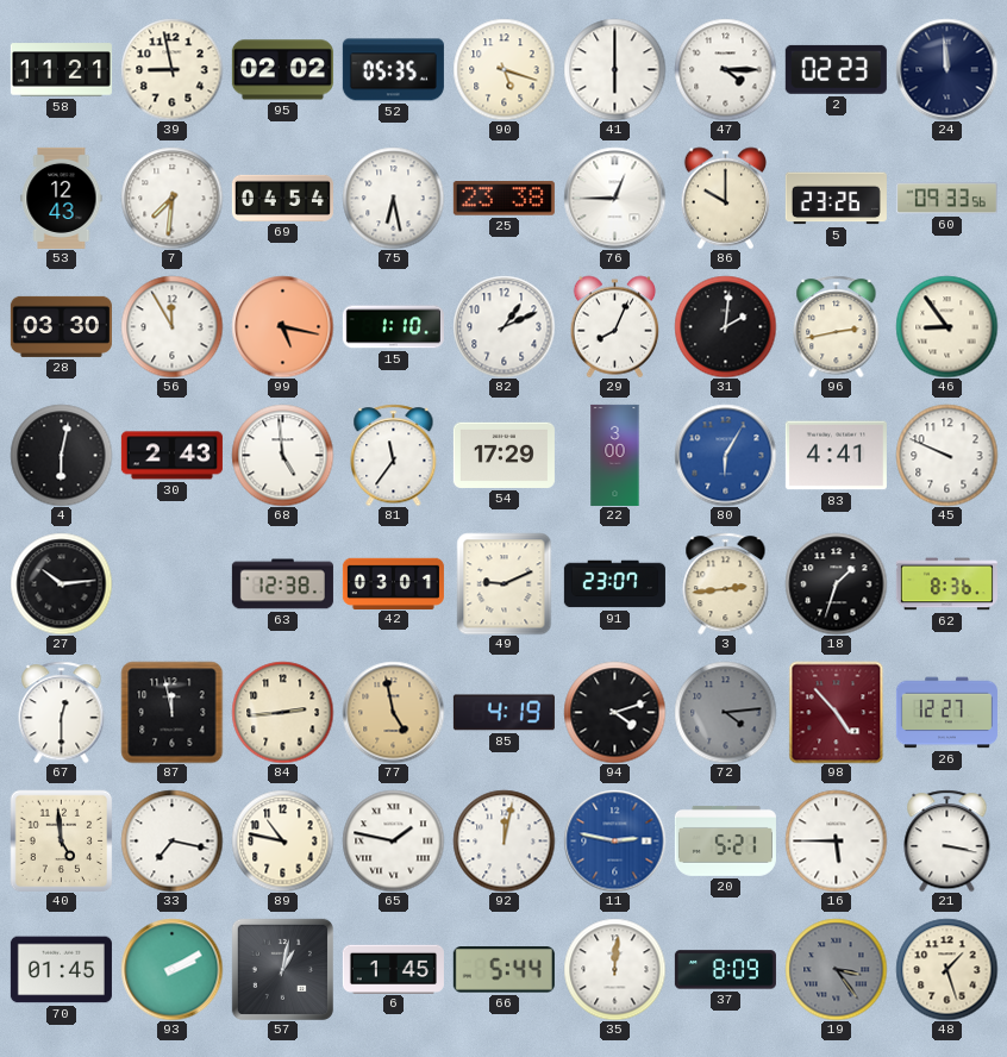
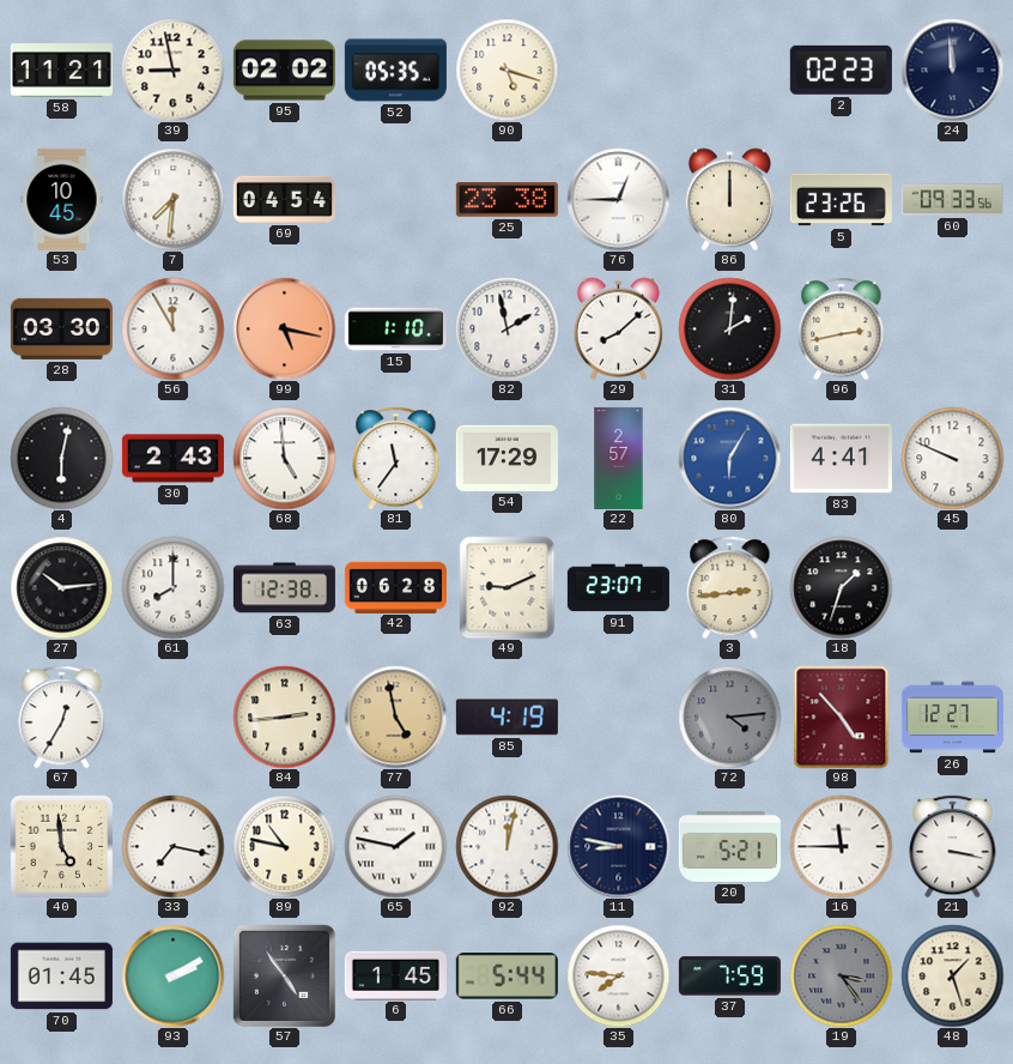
41: 6:00 -> none (614, 69)
47: 4:15 -> none (725, 69)
53: 12:43 -> 10:45 (62, 199)
75: 6:28 -> none (393, 198)
86: 10:00 -> 12:00 (730, 199)
82: 1:11 -> 1:58 (506, 328)
29: 8:04 -> 8:08 (619, 328)
46: 8:54 -> none (946, 326)
22: 3:00 -> 2:57 (619, 458)
61: none -> 8:00 (172, 587)
42: 03:01 -> 06:28 (395, 587)
62: 8:36 -> none (946, 584)
67: 12:30 -> 12:35 (62, 717)
87: 11:58 -> none (171, 712)
94: 4:12 -> none (614, 712)
11: 2:47 -> 8:47 (618, 846)
11 dial: blue -> navy (618, 846)
16: 5:45 -> 11:45 (841, 846)
57: 1:02 -> 4:54 (284, 975)
35: 12:01 -> 7:46 (618, 975)
37: 8:09 -> 7:59 (729, 977)
